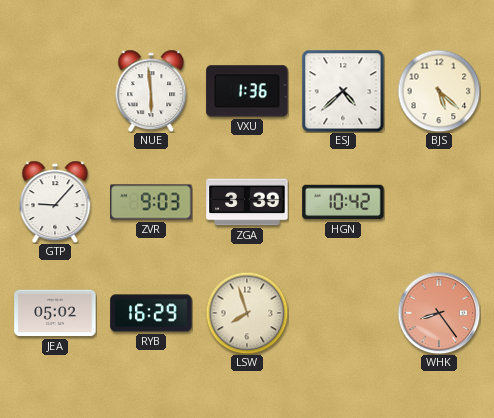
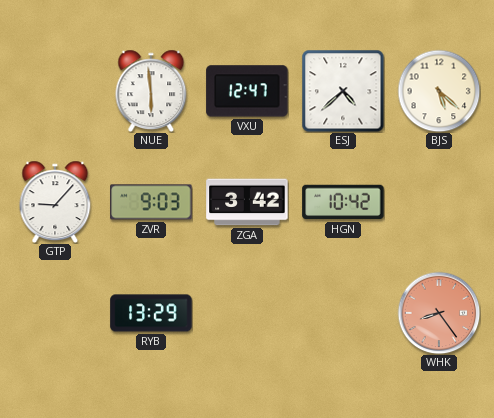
VXU: 1:36 -> 12:47 (247, 91)
ZGA: 3:39 -> 3:42 (247, 202)
JEA: 05:02 -> none (55, 313)
RYB: 16:29 -> 13:29 (151, 313)
LSW: 7:57 -> none (247, 313)
